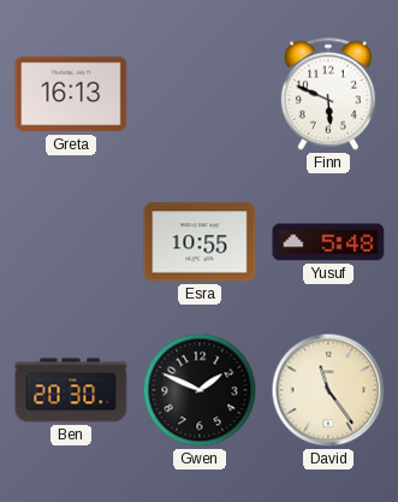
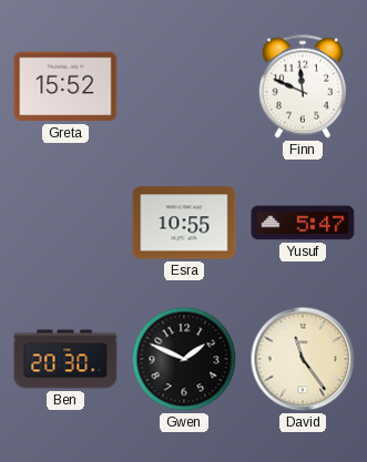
Greta: 16:13 -> 15:52 (65, 86)
Finn: 5:49 -> 11:49 (303, 86)
Yusuf: 5:48 -> 5:47 (303, 223)
